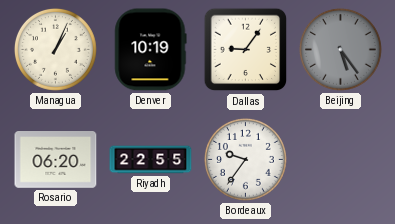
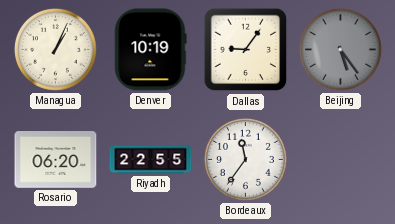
Bordeaux: 9:36 -> 11:36 (245, 159)
